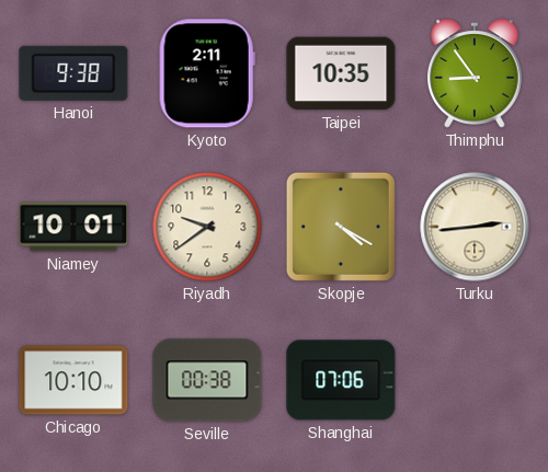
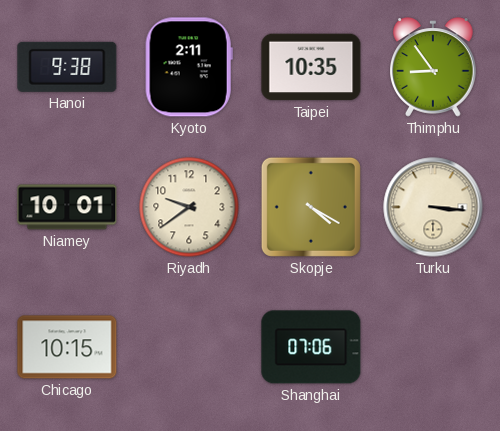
Turku: 2:44 -> 3:16 (433, 207)
Chicago: 10:10 -> 10:15 (67, 347)
Seville: 00:38 -> none (207, 380)
